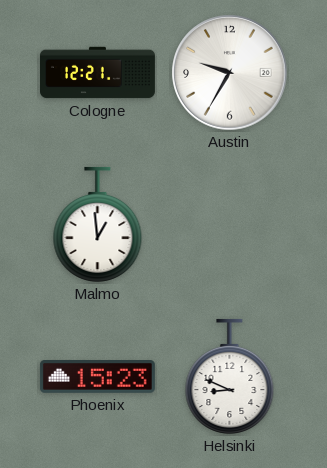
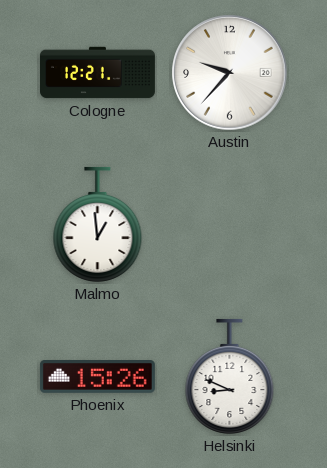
Austin: 9:35 -> 9:37 (230, 73)
Phoenix: 15:23 -> 15:26 (97, 377)
